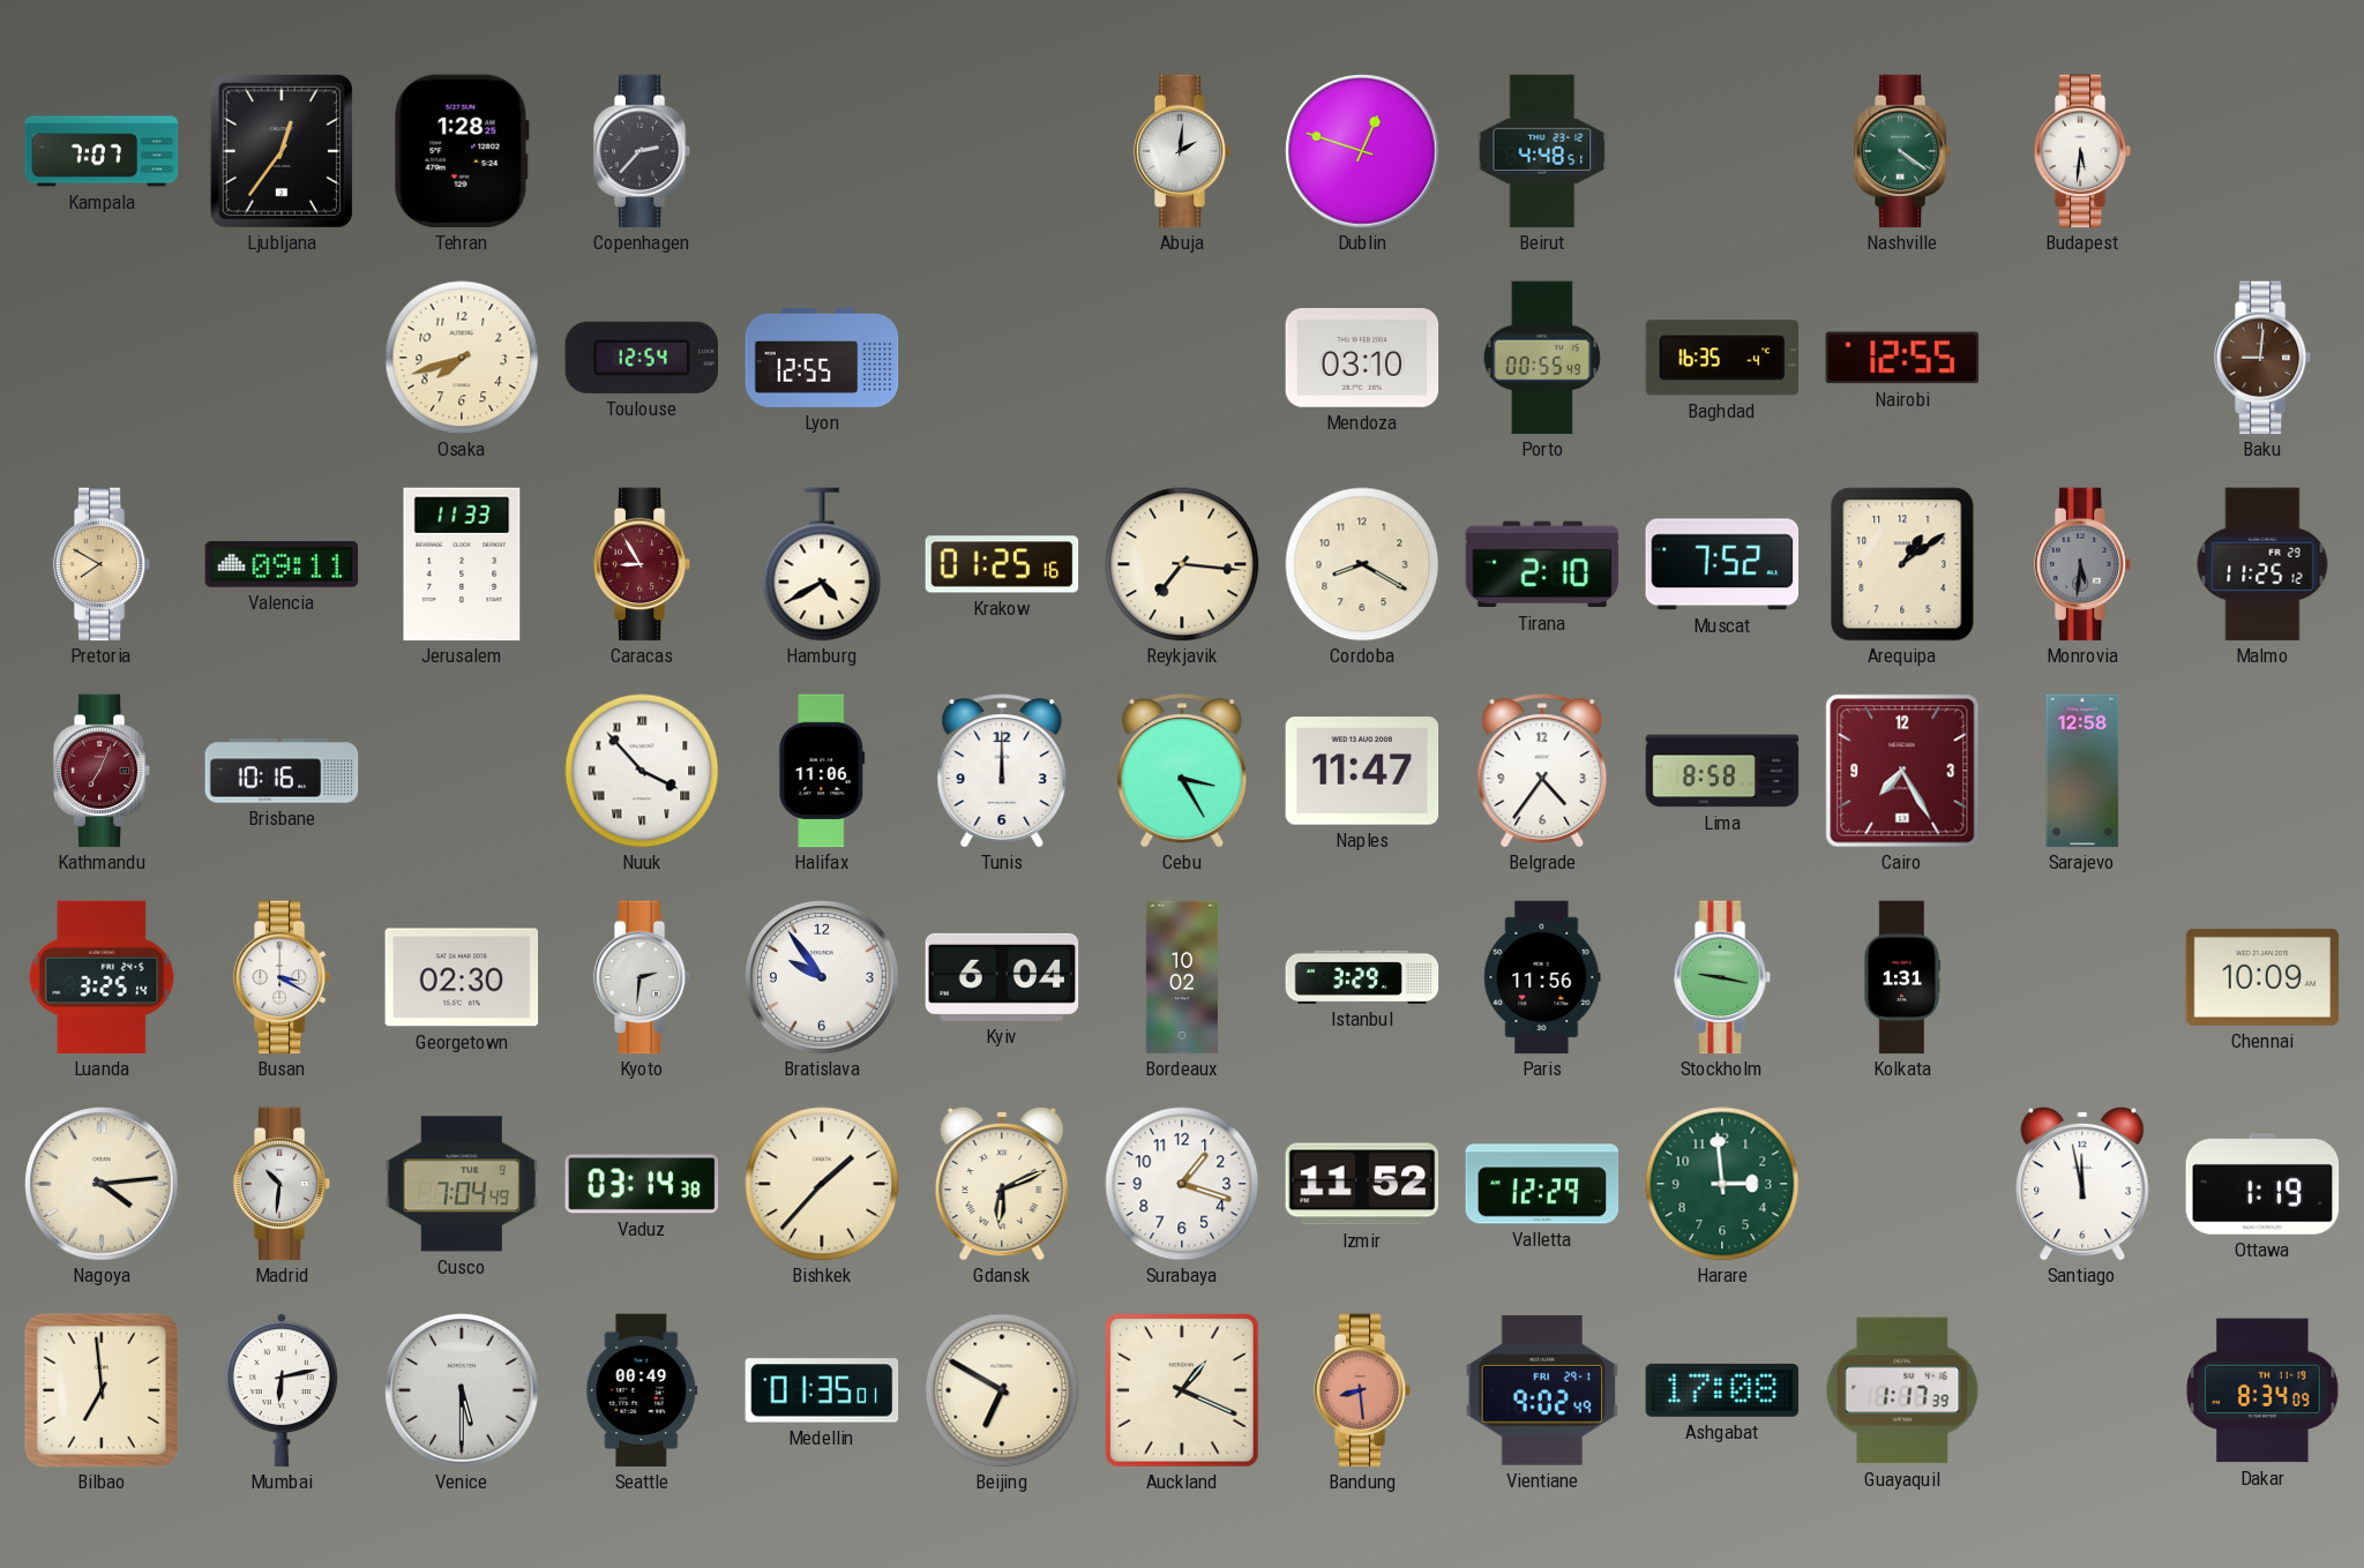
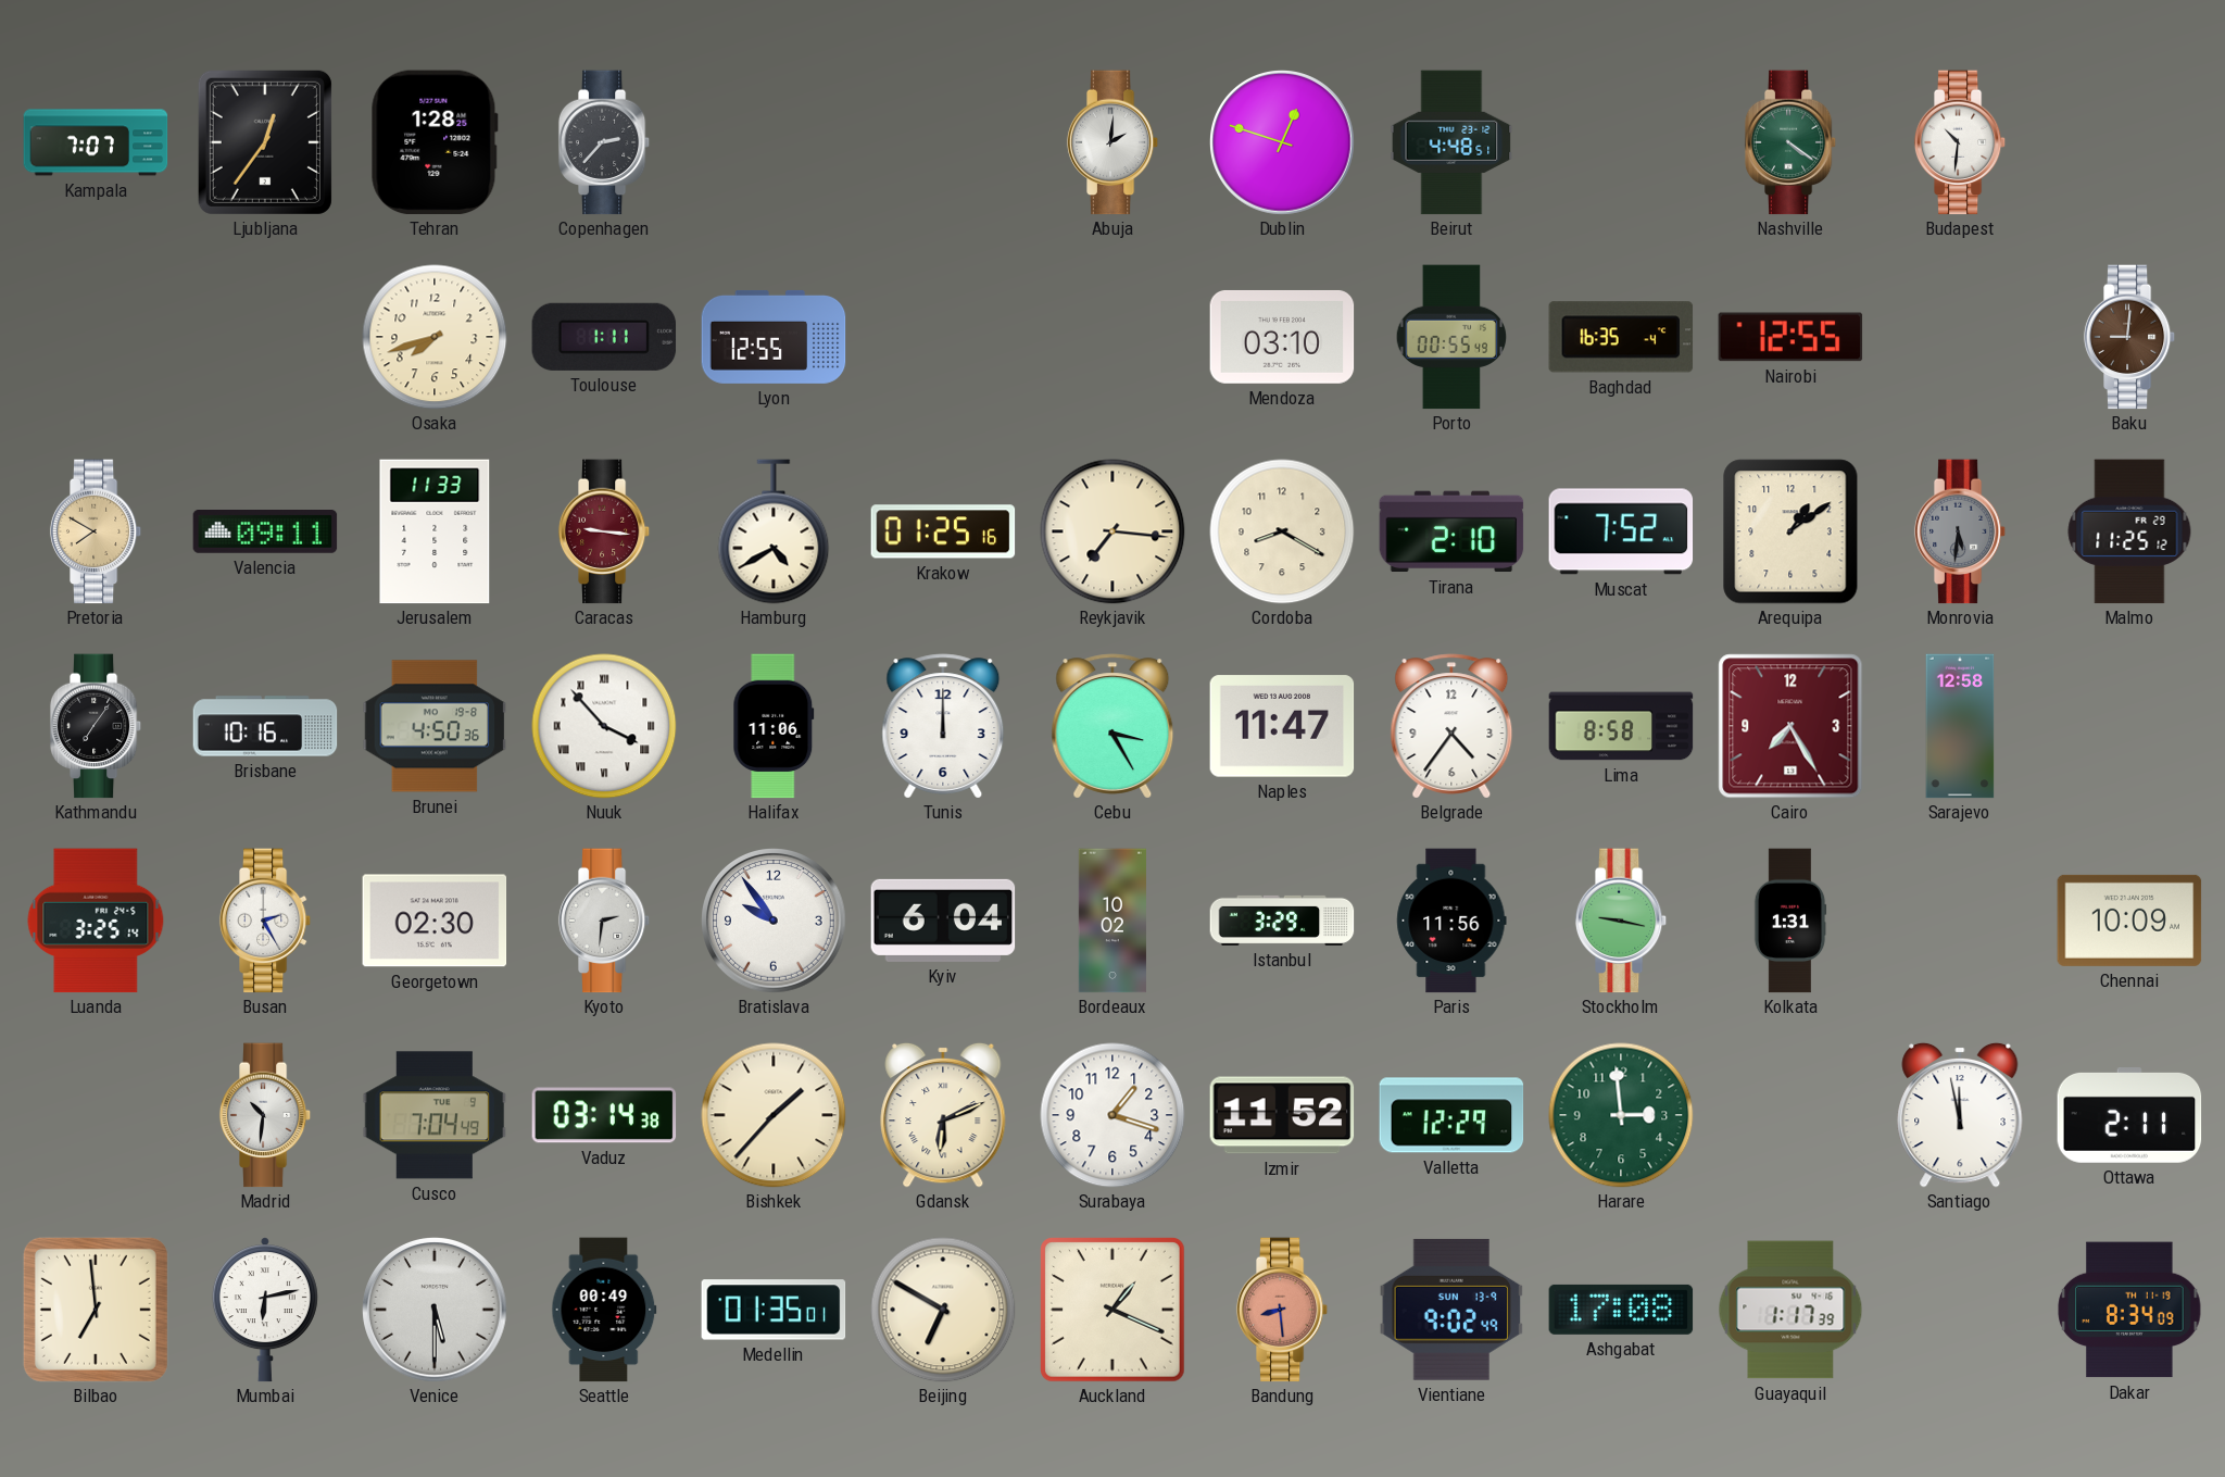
Budapest: 5:31 -> 10:31 (1960, 142)
Toulouse: 12:54 -> 1:11 (604, 337)
Caracas: 8:55 -> 9:16 (604, 531)
Kathmandu: 7:04 -> 7:06 (96, 726)
Kathmandu dial: burgundy -> black (96, 726)
Brunei: none -> 4:50 (435, 726)
Busan: 3:20 -> 2:25 (265, 921)
Nagoya: 4:14 -> none (102, 1184)
Ottawa: 1:19 -> 2:11 (2129, 1116)
Vientiane date: FRI 29-1 -> SUN 13-9 (1451, 1310)
